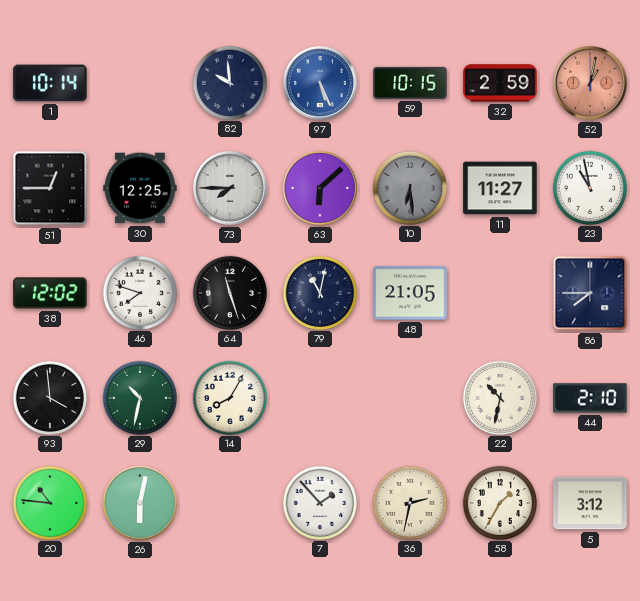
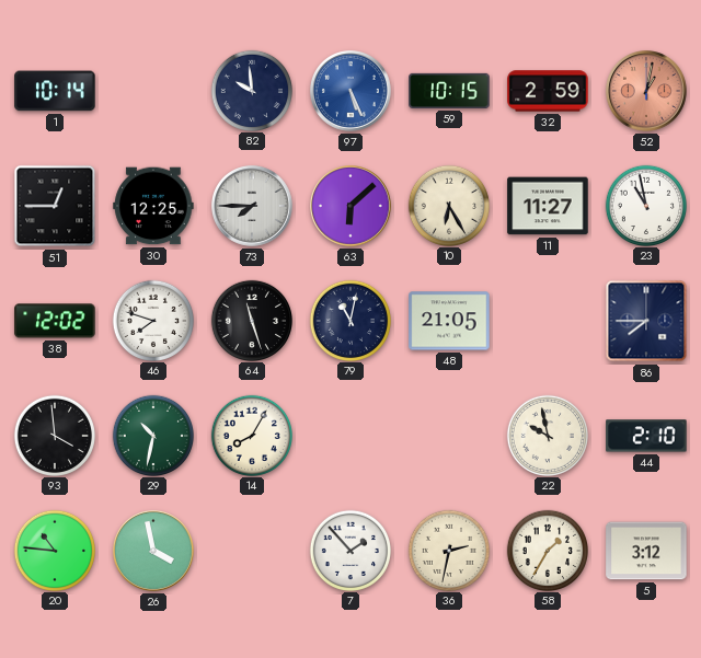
10: 6:29 -> 6:25 (448, 205)
10 dial: grey -> cream (448, 205)
22: 10:32 -> 9:58 (547, 435)
26: 6:02 -> 3:58 (154, 552)
